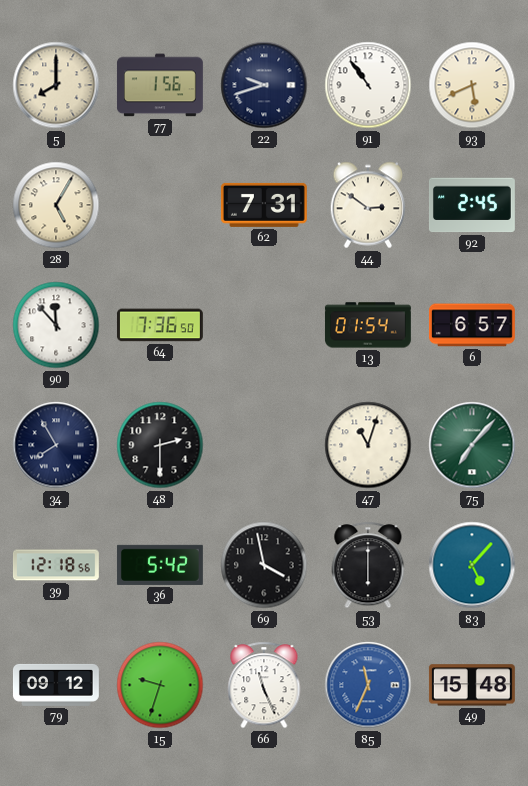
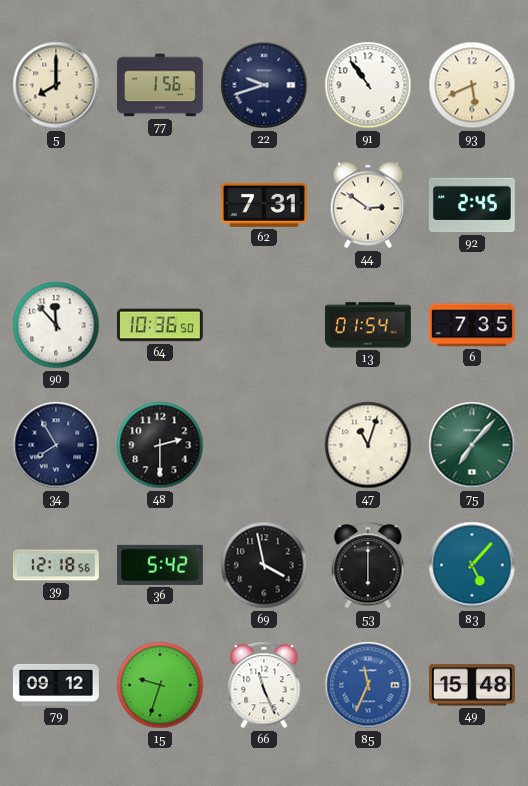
28: 5:05 -> none (56, 205)
64: 7:36 -> 10:36 (160, 325)
6: 6:57 -> 7:35 (472, 325)
